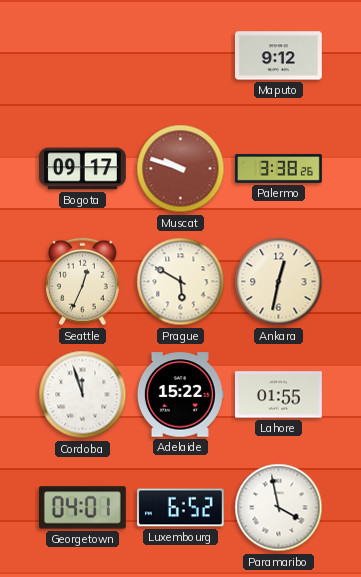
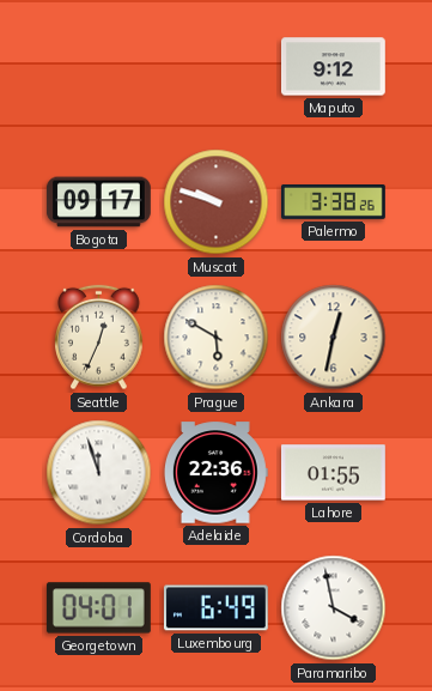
Adelaide: 15:22 -> 22:36 (215, 473)
Luxembourg: 6:52 -> 6:49 (215, 608)
